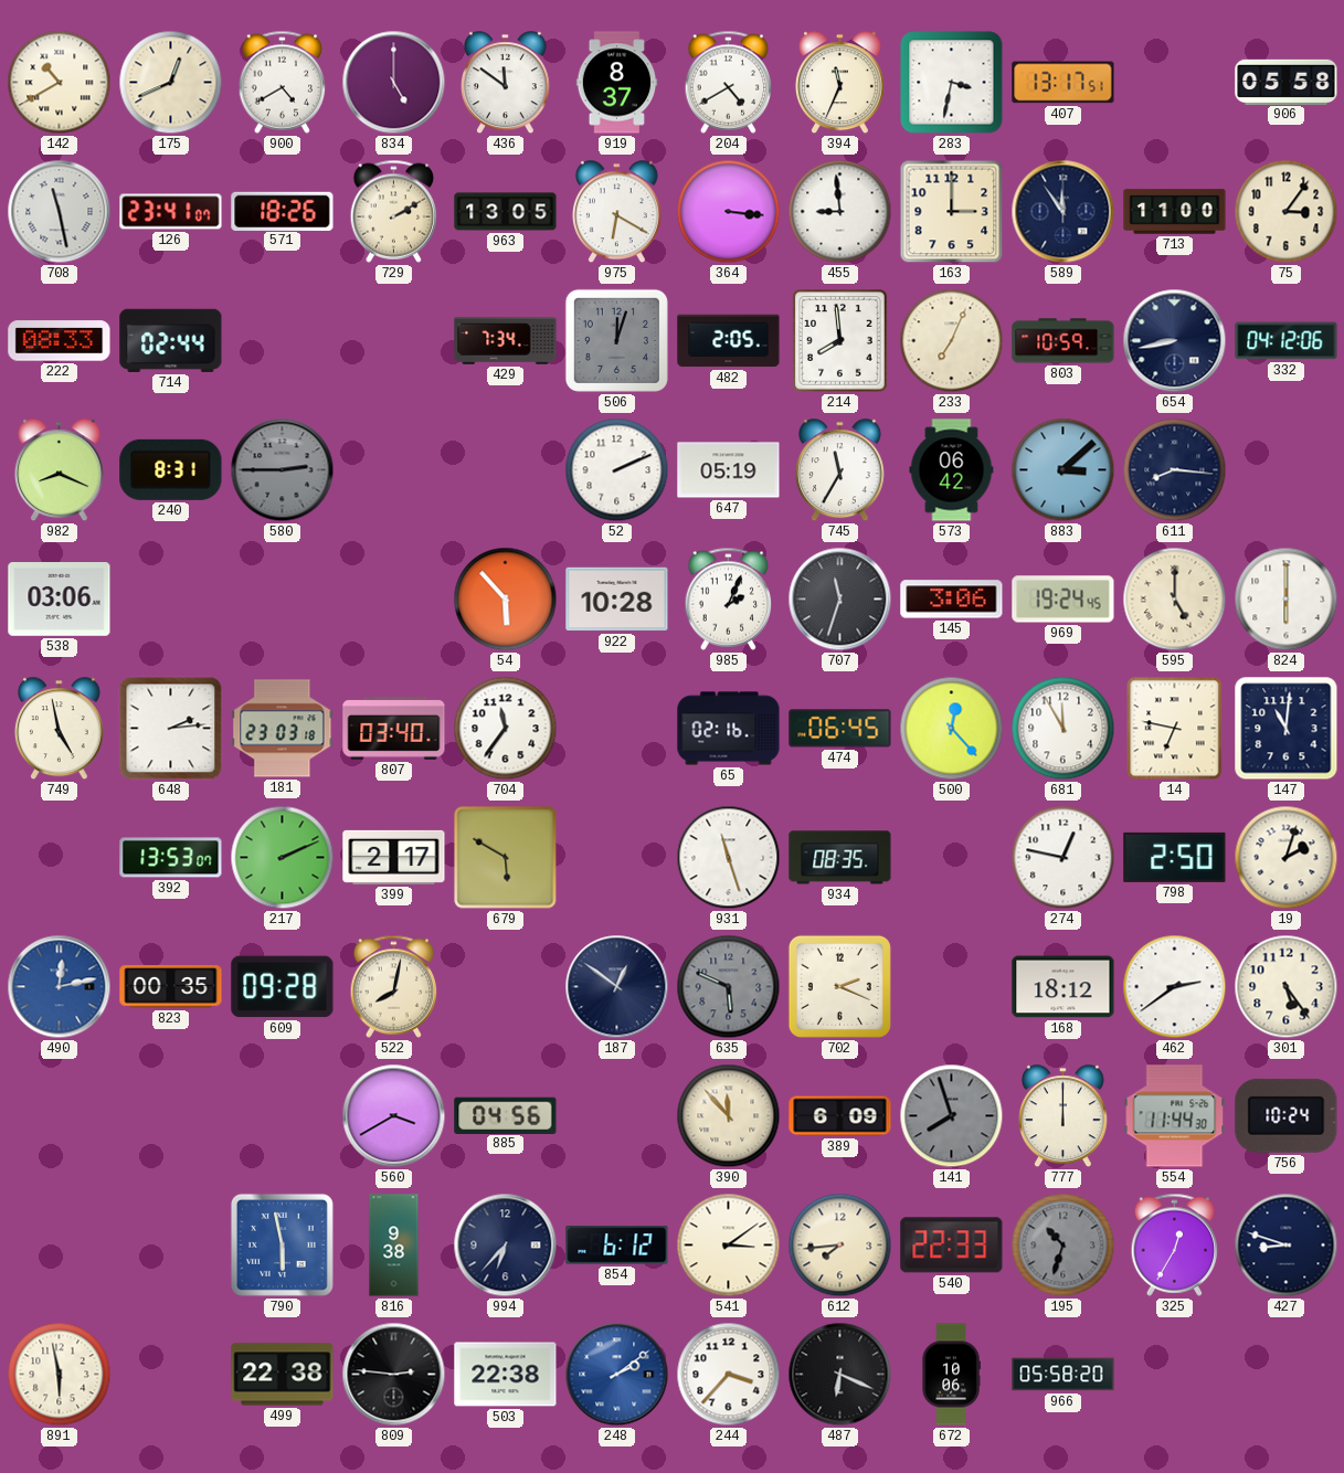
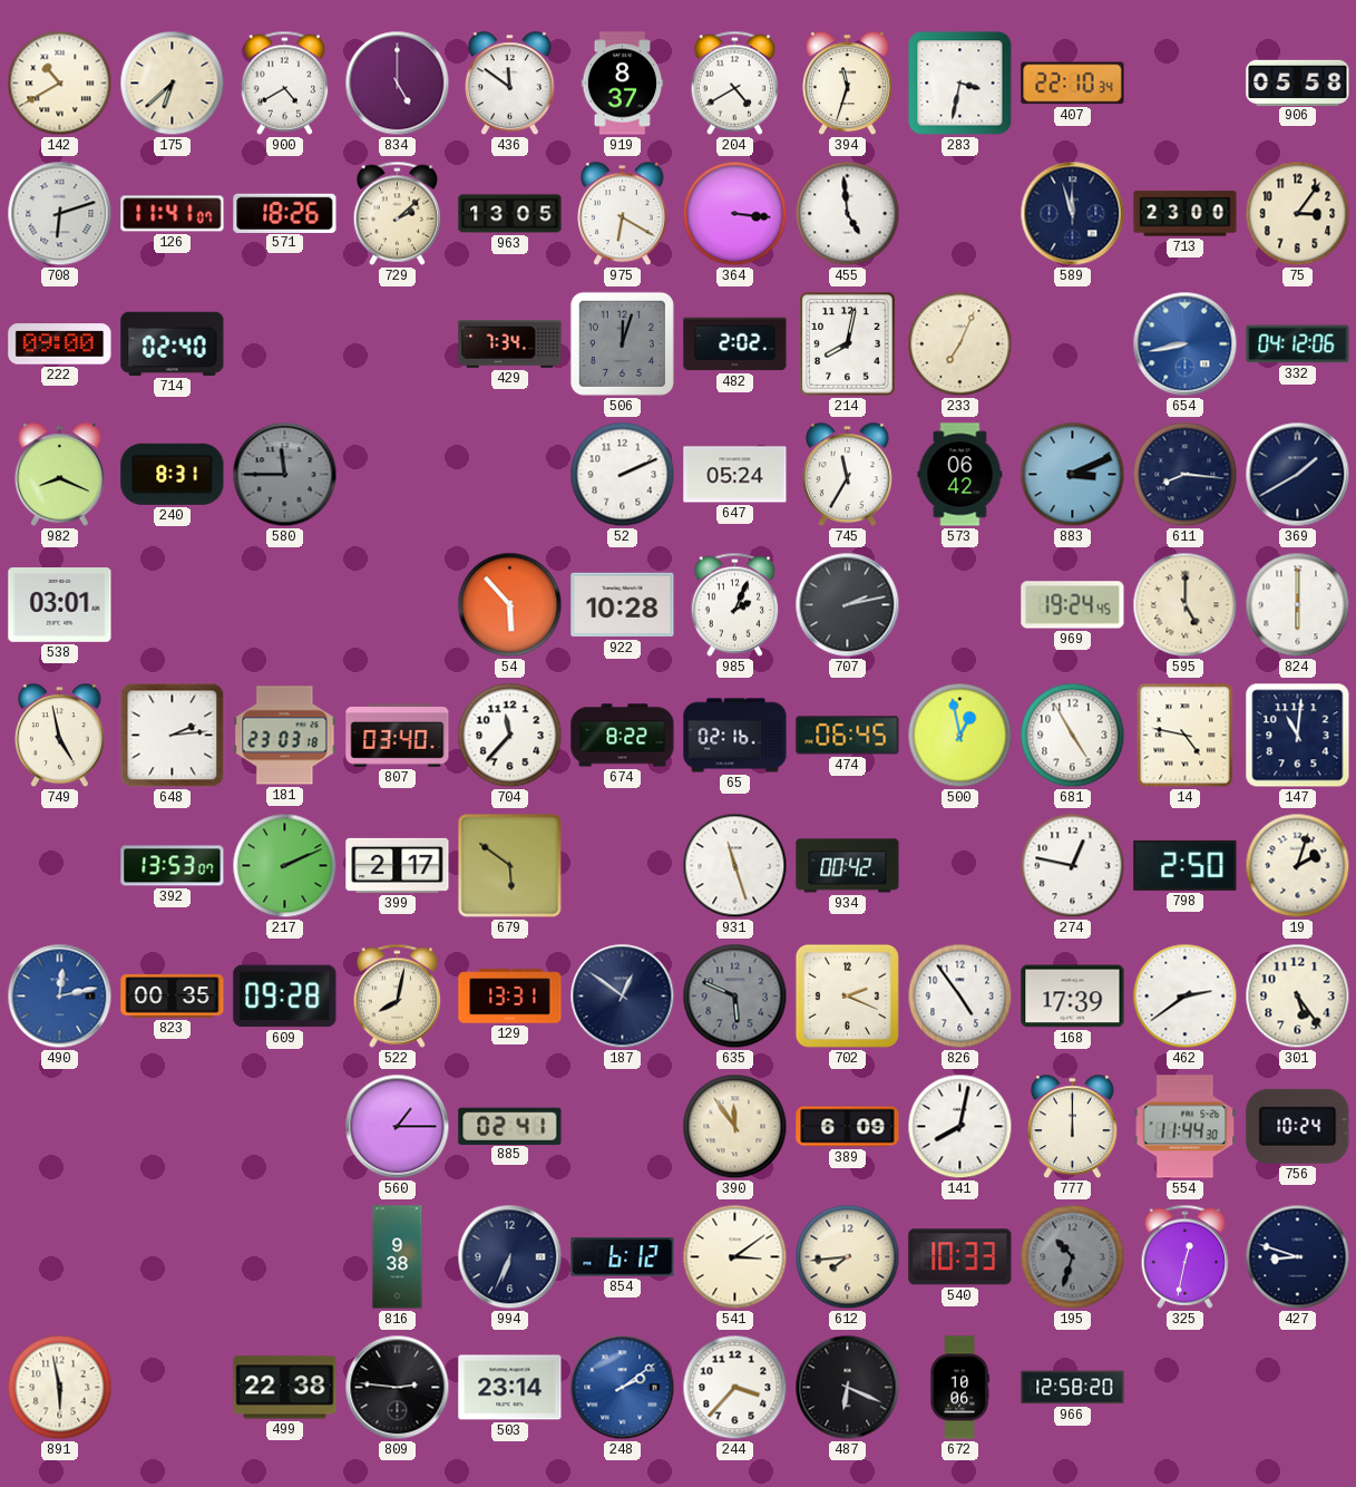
175: 12:41 -> 6:38 (173, 84)
394: 11:34 -> 11:33 (847, 84)
407: 13:17 -> 22:10 (1073, 84)
708: 11:28 -> 6:12 (60, 214)
126: 23:41 -> 11:41 (173, 214)
729: 2:10 -> 2:08 (398, 213)
455: 8:59 -> 4:59 (848, 214)
163: 3:00 -> none (952, 212)
589: 11:54 -> 11:57 (1073, 214)
713: 11:00 -> 23:00 (1186, 214)
222: 08:33 -> 09:00 (60, 344)
714: 02:44 -> 02:40 (173, 343)
482: 2:05 -> 2:02 (735, 344)
214: 7:59 -> 8:02 (848, 344)
803: 10:59 -> none (1063, 341)
654 dial: navy -> blue (1186, 344)
580: 2:45 -> 11:45 (285, 475)
647: 05:19 -> 05:24 (735, 475)
883: 3:08 -> 3:11 (1073, 475)
369: none -> 1:40 (1298, 475)
538: 03:06 -> 03:01 (60, 605)
707: 11:33 -> 2:13 (848, 605)
145: 3:06 -> none (952, 600)
704: 11:36 -> 11:37 (510, 736)
674: none -> 8:22 (623, 736)
500: 12:23 -> 12:58 (960, 736)
681: 11:55 -> 4:55 (1073, 736)
14: 6:47 -> 4:47 (1186, 736)
679: 5:50 -> 5:51 (510, 866)
934: 08:35 -> 00:42 (848, 866)
129: none -> 13:31 (510, 997)
826: none -> 4:54 (960, 997)
168: 18:12 -> 17:39 (1073, 997)
560: 3:40 -> 1:15 (398, 1127)
885: 04:56 -> 02:41 (510, 1126)
390: 11:53 -> 11:54 (735, 1127)
141: 7:57 -> 8:02 (960, 1127)
141 dial: grey -> white (960, 1127)
790: 5:58 -> none (282, 1244)
994: 6:37 -> 6:34 (510, 1257)
540: 22:33 -> 10:33 (960, 1257)
325: 12:35 -> 12:32 (1186, 1256)
503: 22:38 -> 23:14 (510, 1388)
966: 05:58 -> 12:58 (1073, 1388)
